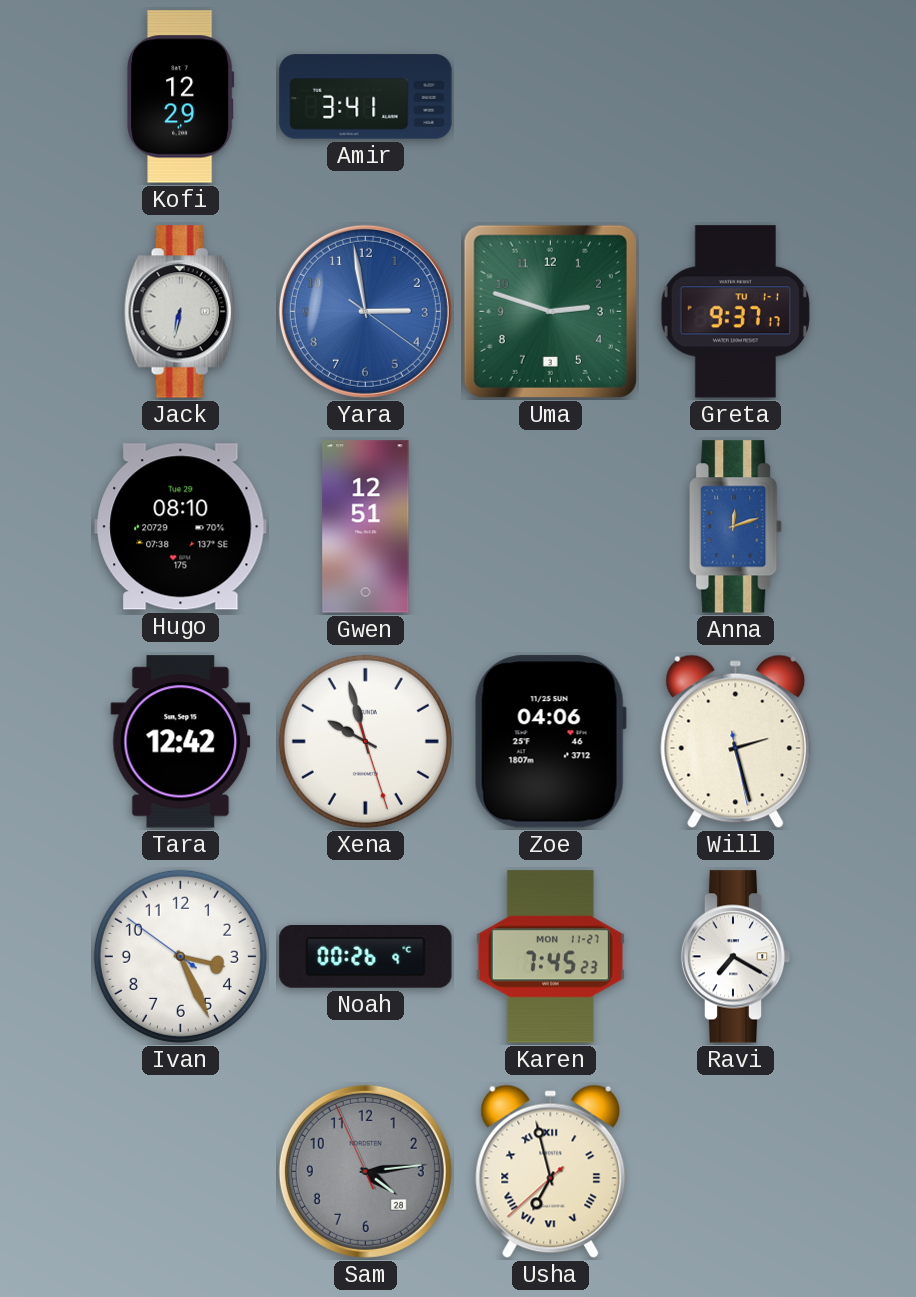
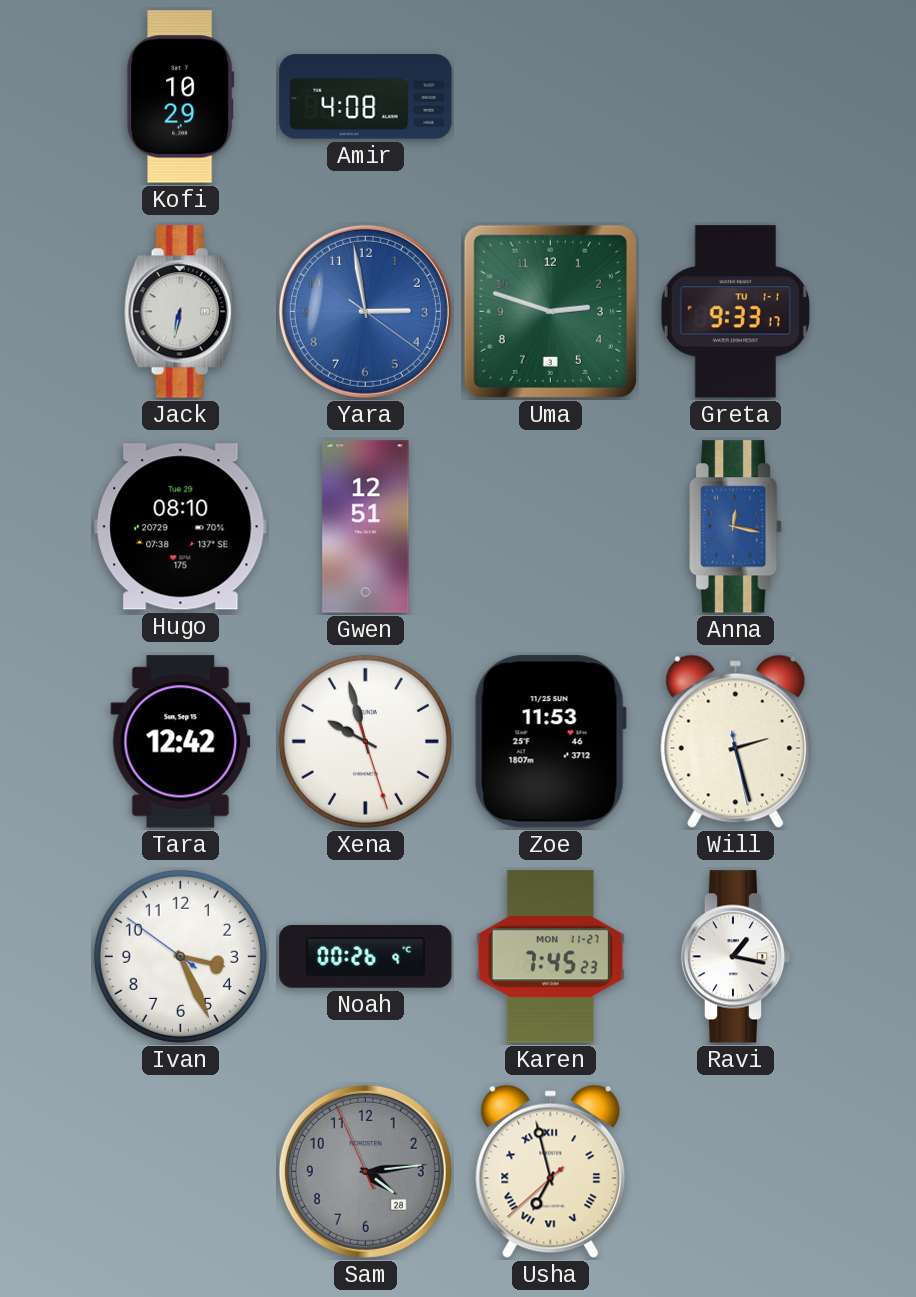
Kofi: 12:29 -> 10:29 (181, 97)
Amir: 3:41 -> 4:08 (366, 97)
Greta: 9:37 -> 9:33 (735, 312)
Anna: 12:12 -> 12:17 (736, 527)
Zoe: 04:06 -> 11:53 (550, 742)
Ravi: 7:20 -> 1:17 (736, 957)
